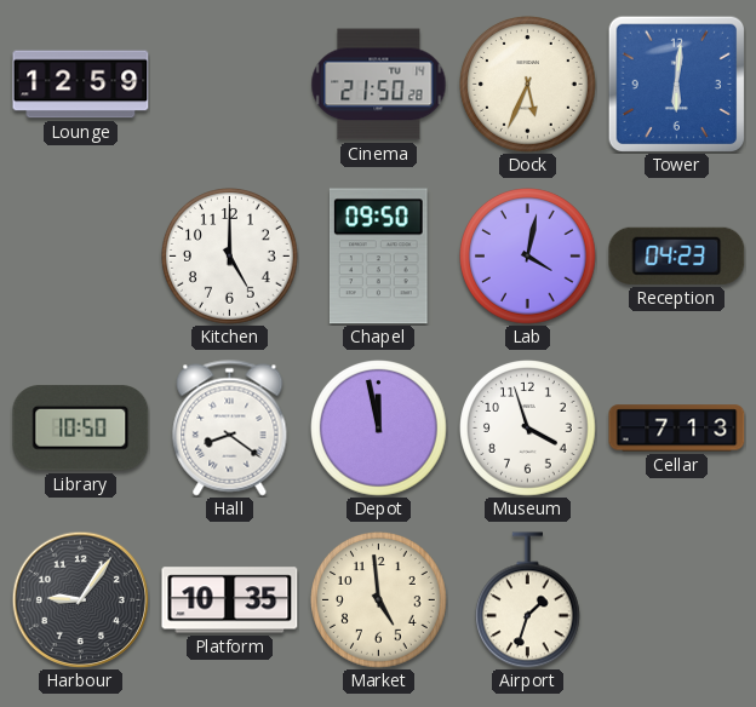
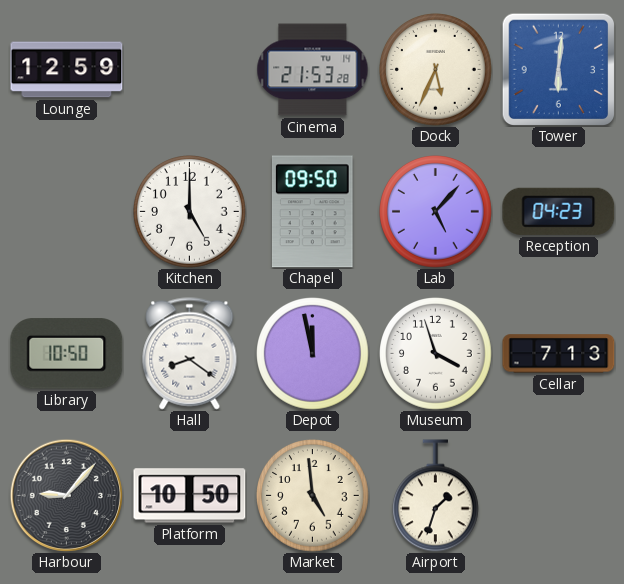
Cinema: 21:50 -> 21:53 (313, 70)
Lab: 4:02 -> 5:07 (436, 212)
Harbour: 9:06 -> 9:07 (66, 495)
Platform: 10:35 -> 10:50 (190, 496)
